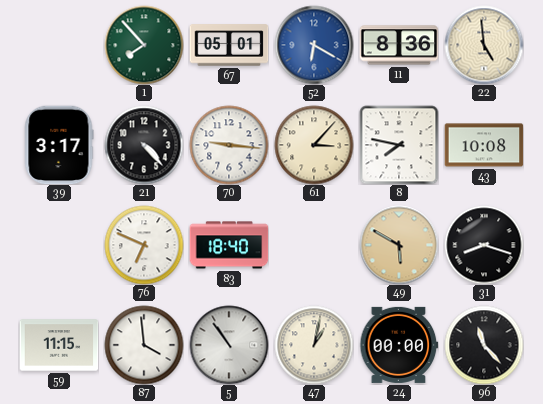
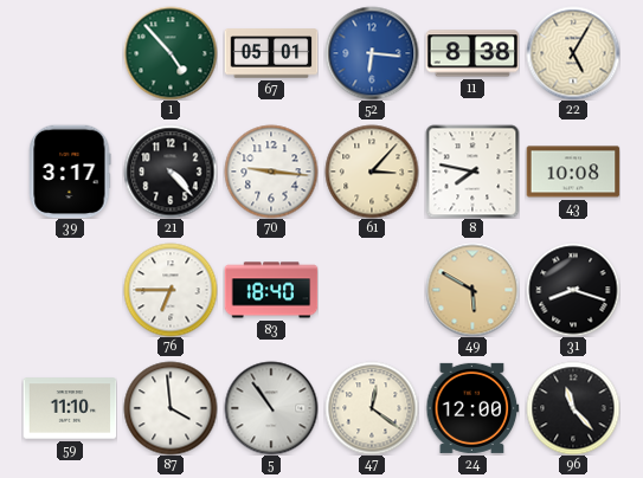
1: 7:53 -> 4:53 (171, 53)
52: 6:20 -> 6:16 (372, 53)
11: 8:36 -> 8:38 (472, 53)
22: 4:59 -> 5:05 (573, 53)
76: 6:49 -> 6:45 (171, 290)
59: 11:15 -> 11:10 (70, 408)
47: 1:02 -> 12:21 (372, 408)
24: 00:00 -> 12:00 (472, 408)
